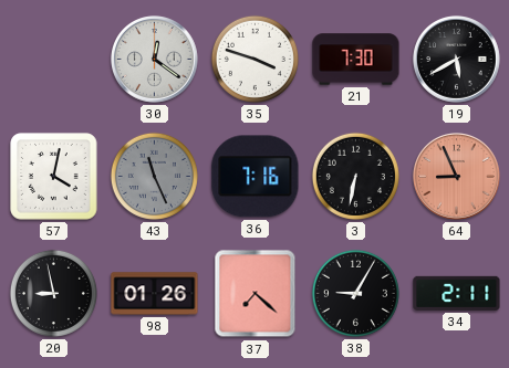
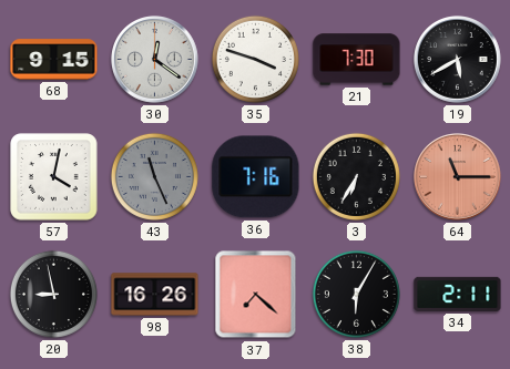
68: none -> 9:15 (54, 60)
3: 6:32 -> 6:35 (356, 176)
64: 8:56 -> 11:15 (458, 177)
98: 01:26 -> 16:26 (155, 295)
38: 9:05 -> 6:05 (356, 294)
